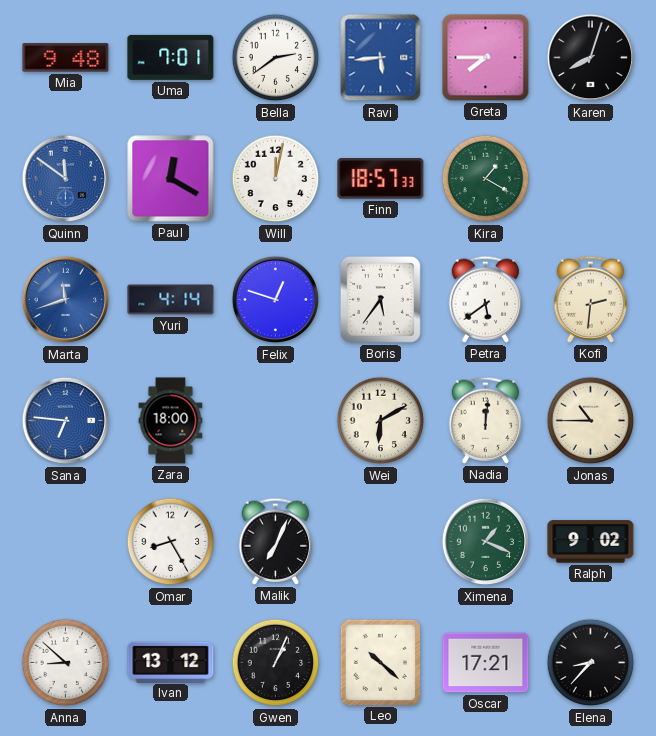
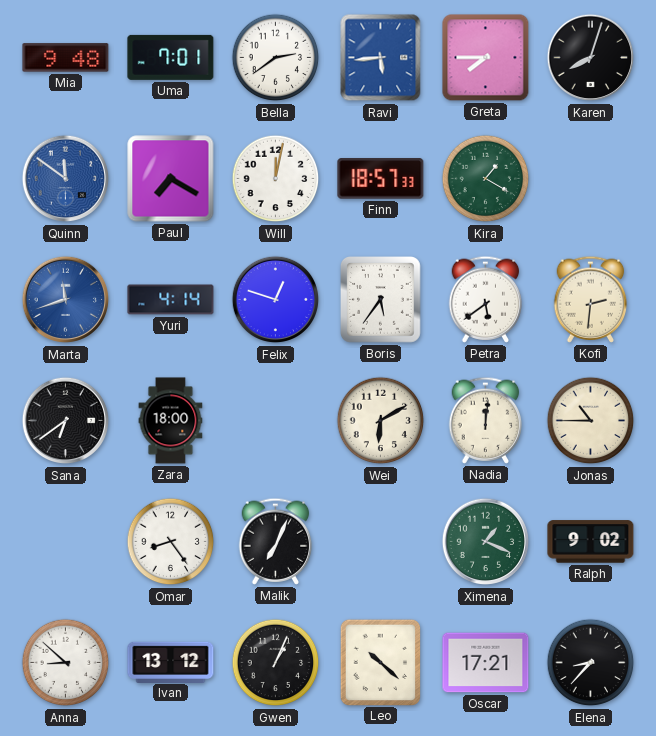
Paul: 12:20 -> 7:20 (171, 179)
Sana: 6:46 -> 6:39 (66, 421)
Sana dial: blue -> black (66, 421)
Omar: 8:25 -> 8:24 (171, 542)
